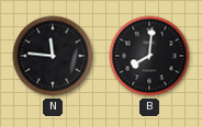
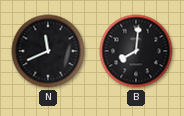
N: 11:46 -> 11:41 (48, 51)
